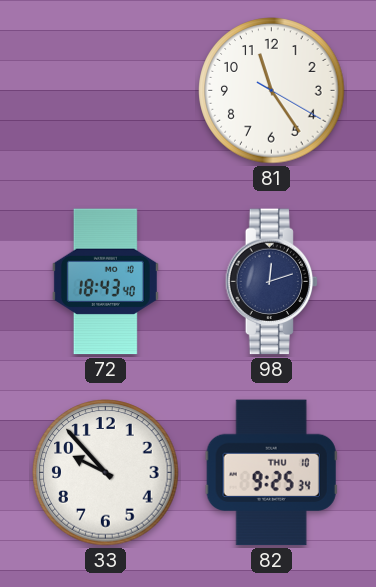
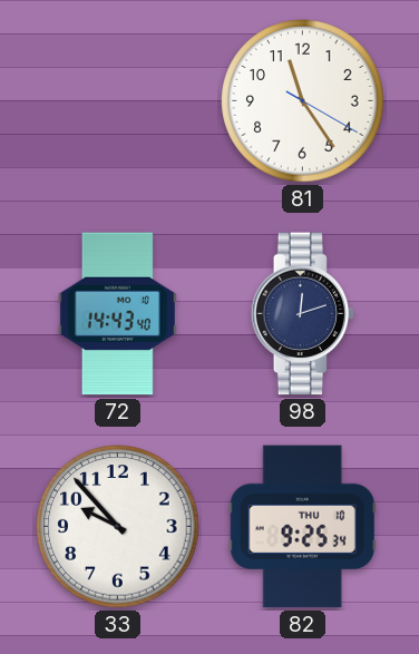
72: 18:43 -> 14:43 (117, 314)
